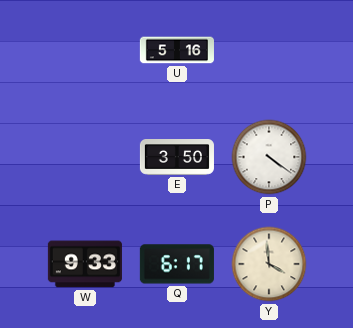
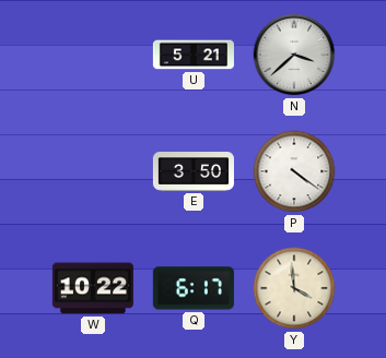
U: 5:16 -> 5:21 (194, 55)
N: none -> 3:38 (294, 55)
W: 9:33 -> 10:22 (93, 288)
